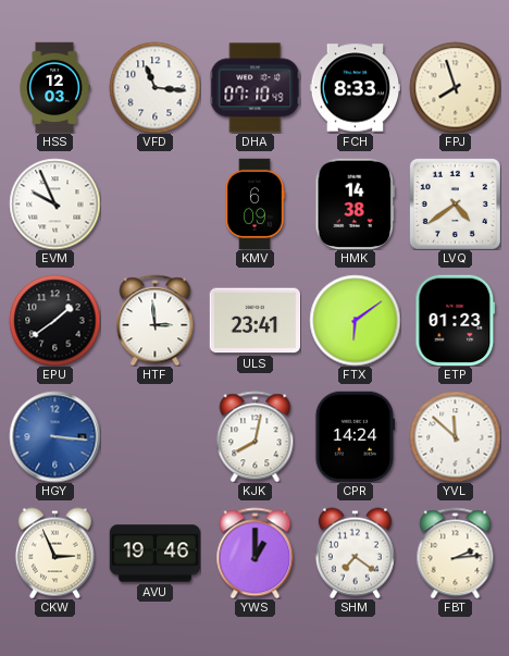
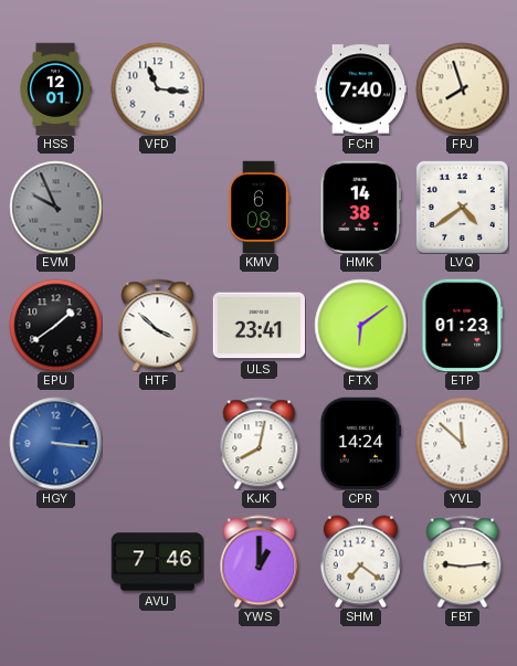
HSS: 12:03 -> 12:01 (55, 88)
DHA: 07:10 -> none (254, 88)
FCH: 8:33 -> 7:40 (360, 89)
EVM dial: white -> grey (55, 207)
KMV: 6:09 -> 6:08 (258, 207)
HTF: 2:59 -> 3:52 (158, 325)
CKW: 2:56 -> none (54, 553)
AVU: 19:46 -> 7:46 (157, 562)
FBT: 2:14 -> 9:14 (463, 561)
